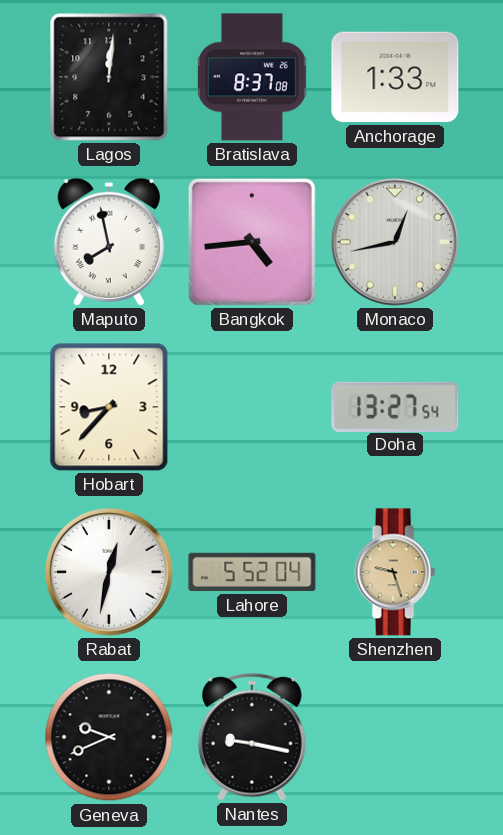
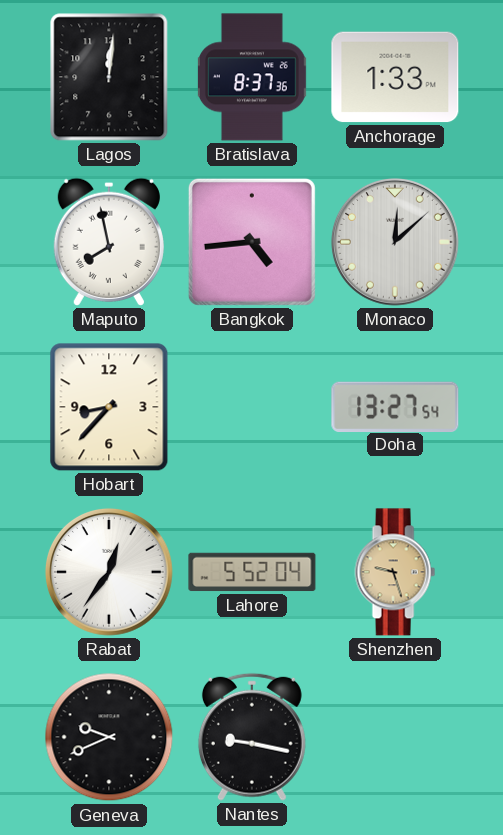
Bratislava: 8:37:08 -> 8:37:36 (252, 77)
Monaco: 12:43 -> 12:08 (395, 242)
Rabat: 12:32 -> 12:36 (109, 572)
